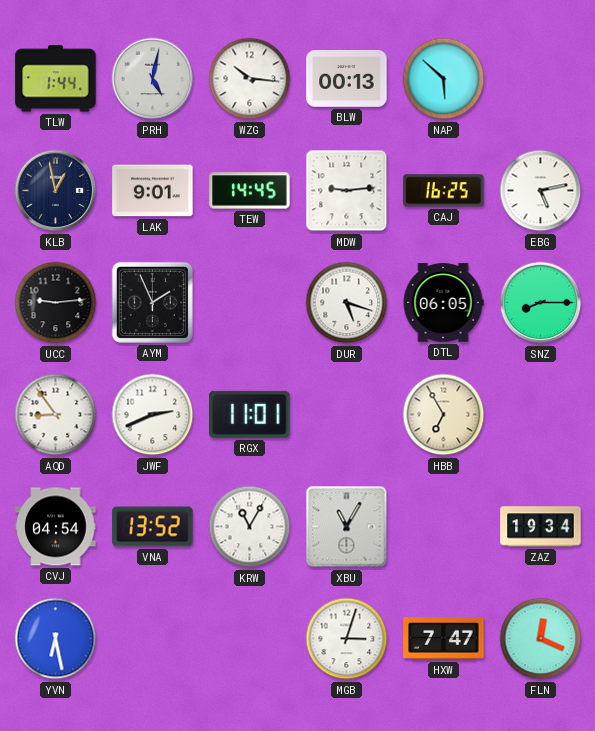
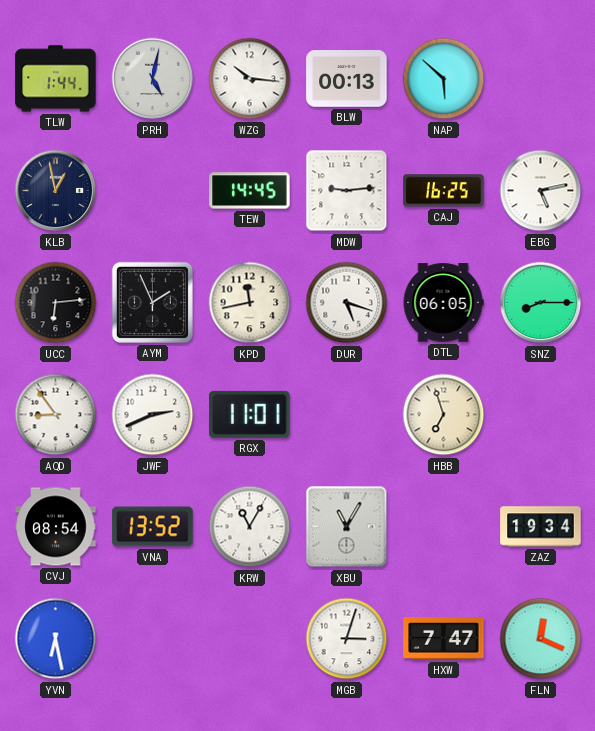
LAK: 9:01 -> none (153, 191)
UCC: 9:14 -> 6:14 (56, 303)
KPD: none -> 11:43 (250, 303)
HBB: 6:55 -> 6:57 (444, 415)
CVJ: 04:54 -> 08:54 (56, 527)
